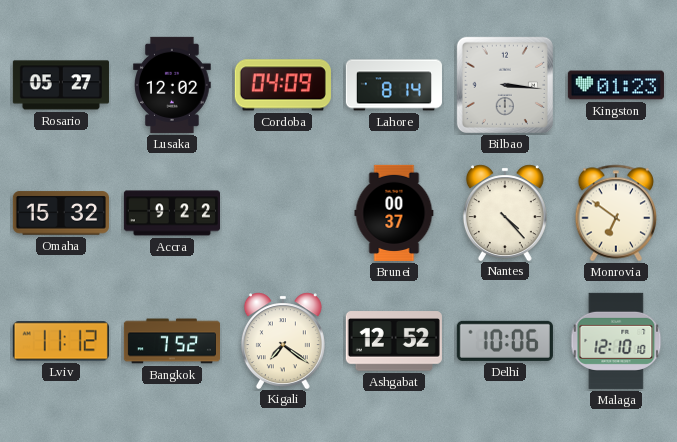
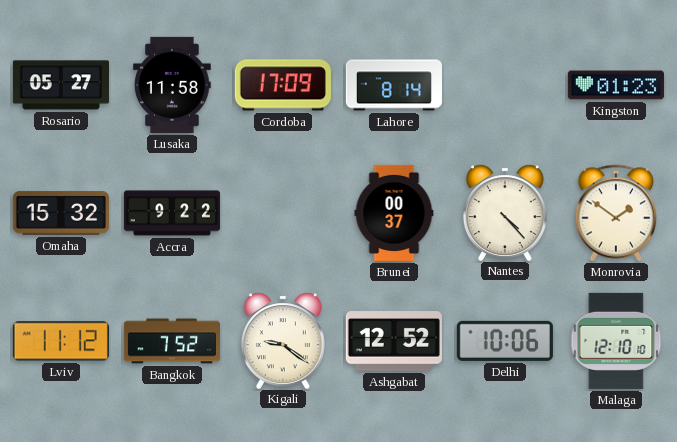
Lusaka: 12:02 -> 11:58 (173, 85)
Cordoba: 04:09 -> 17:09 (283, 85)
Bilbao: 3:16 -> none (505, 85)
Monrovia: 6:51 -> 1:51 (616, 213)
Kigali: 7:21 -> 9:21 (283, 340)
